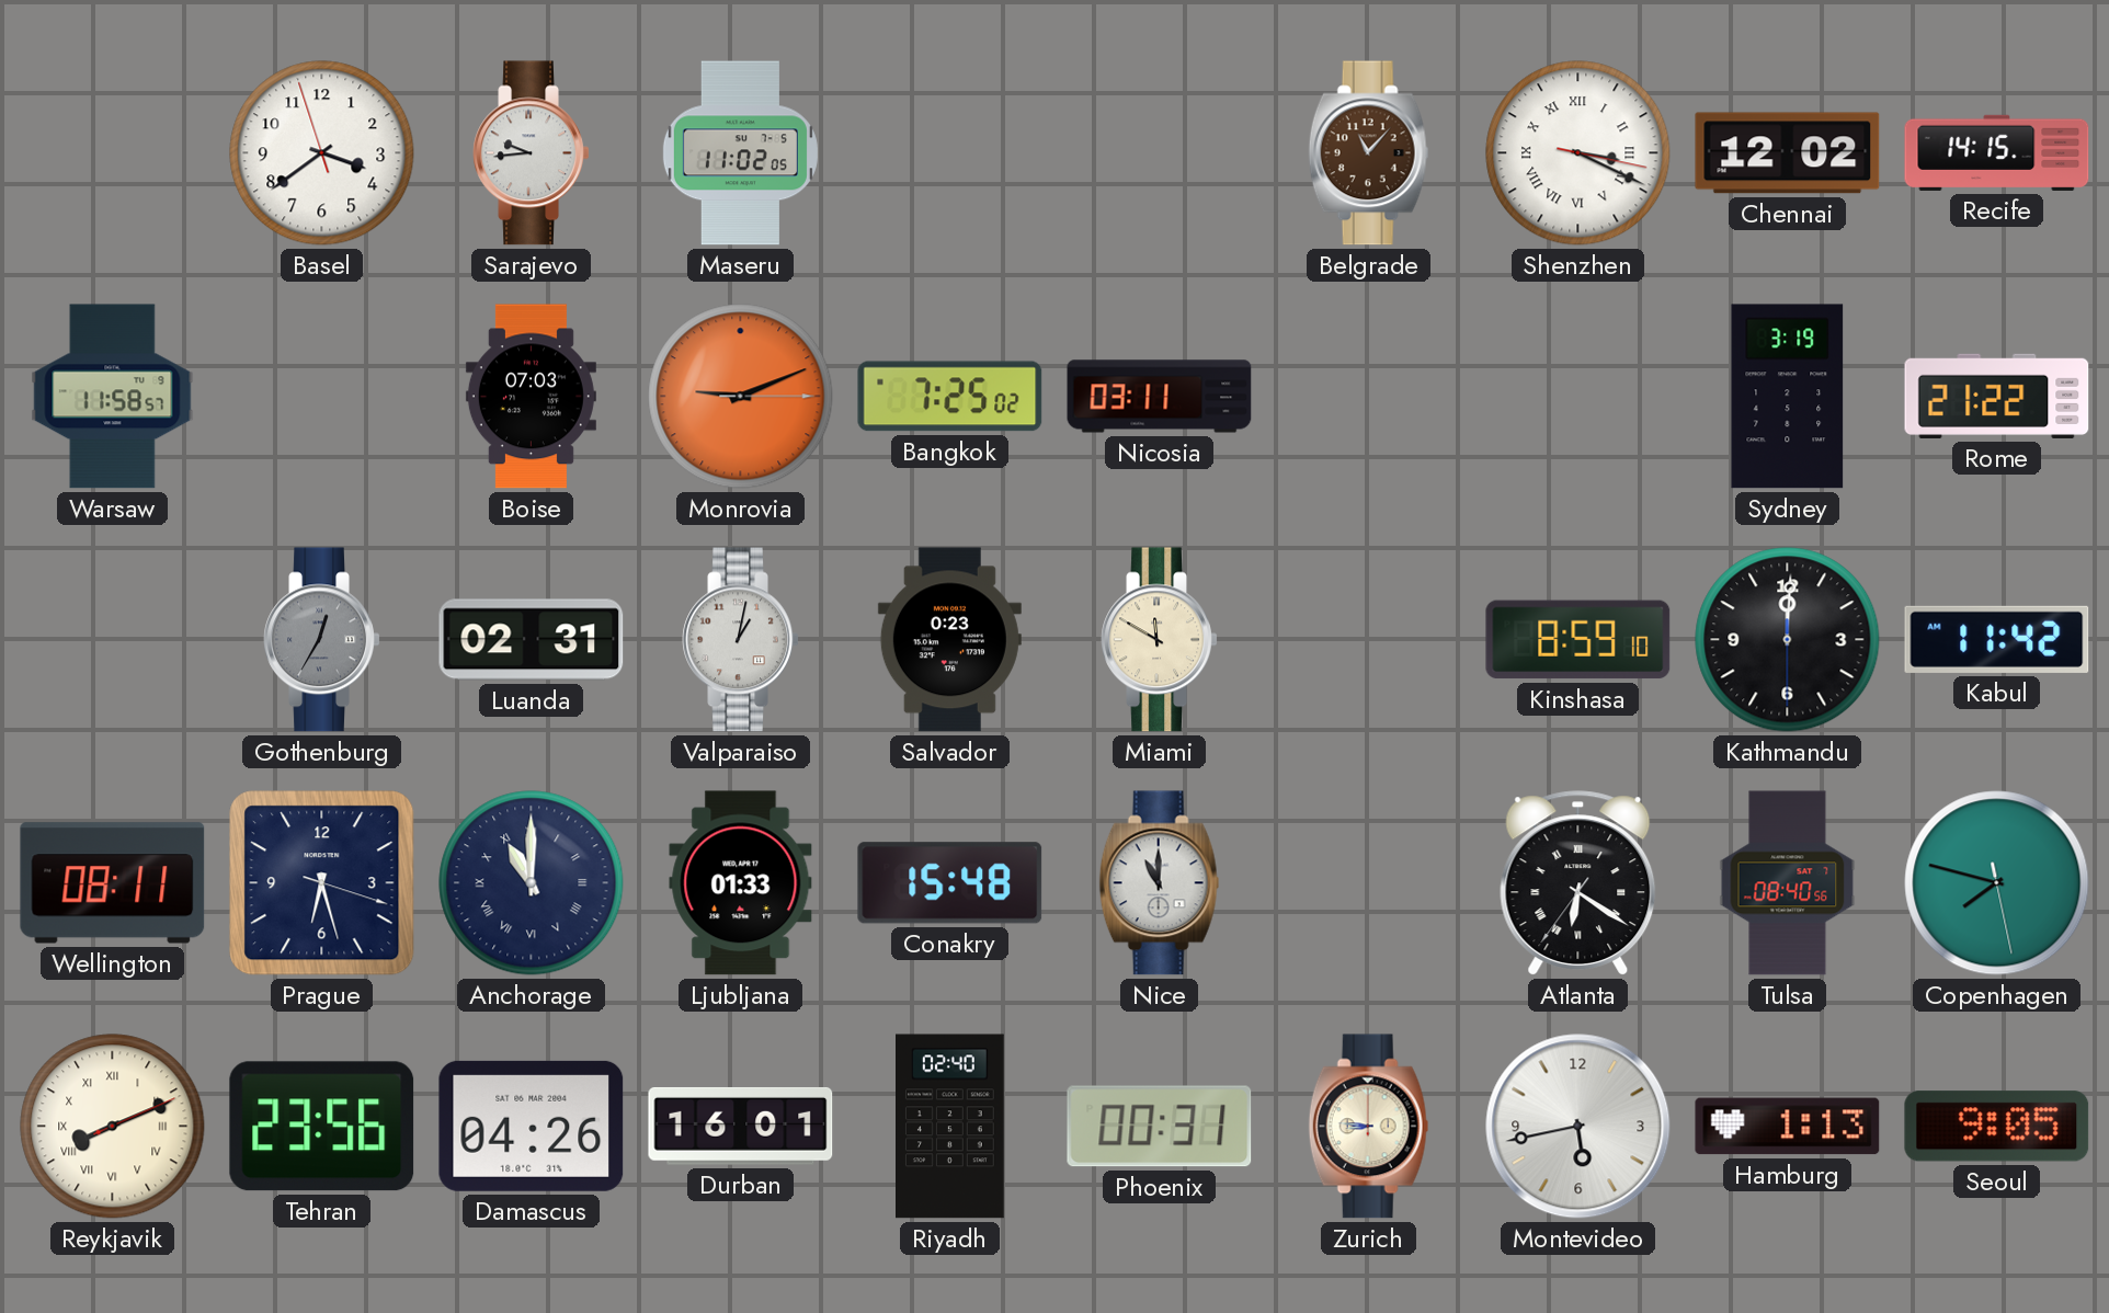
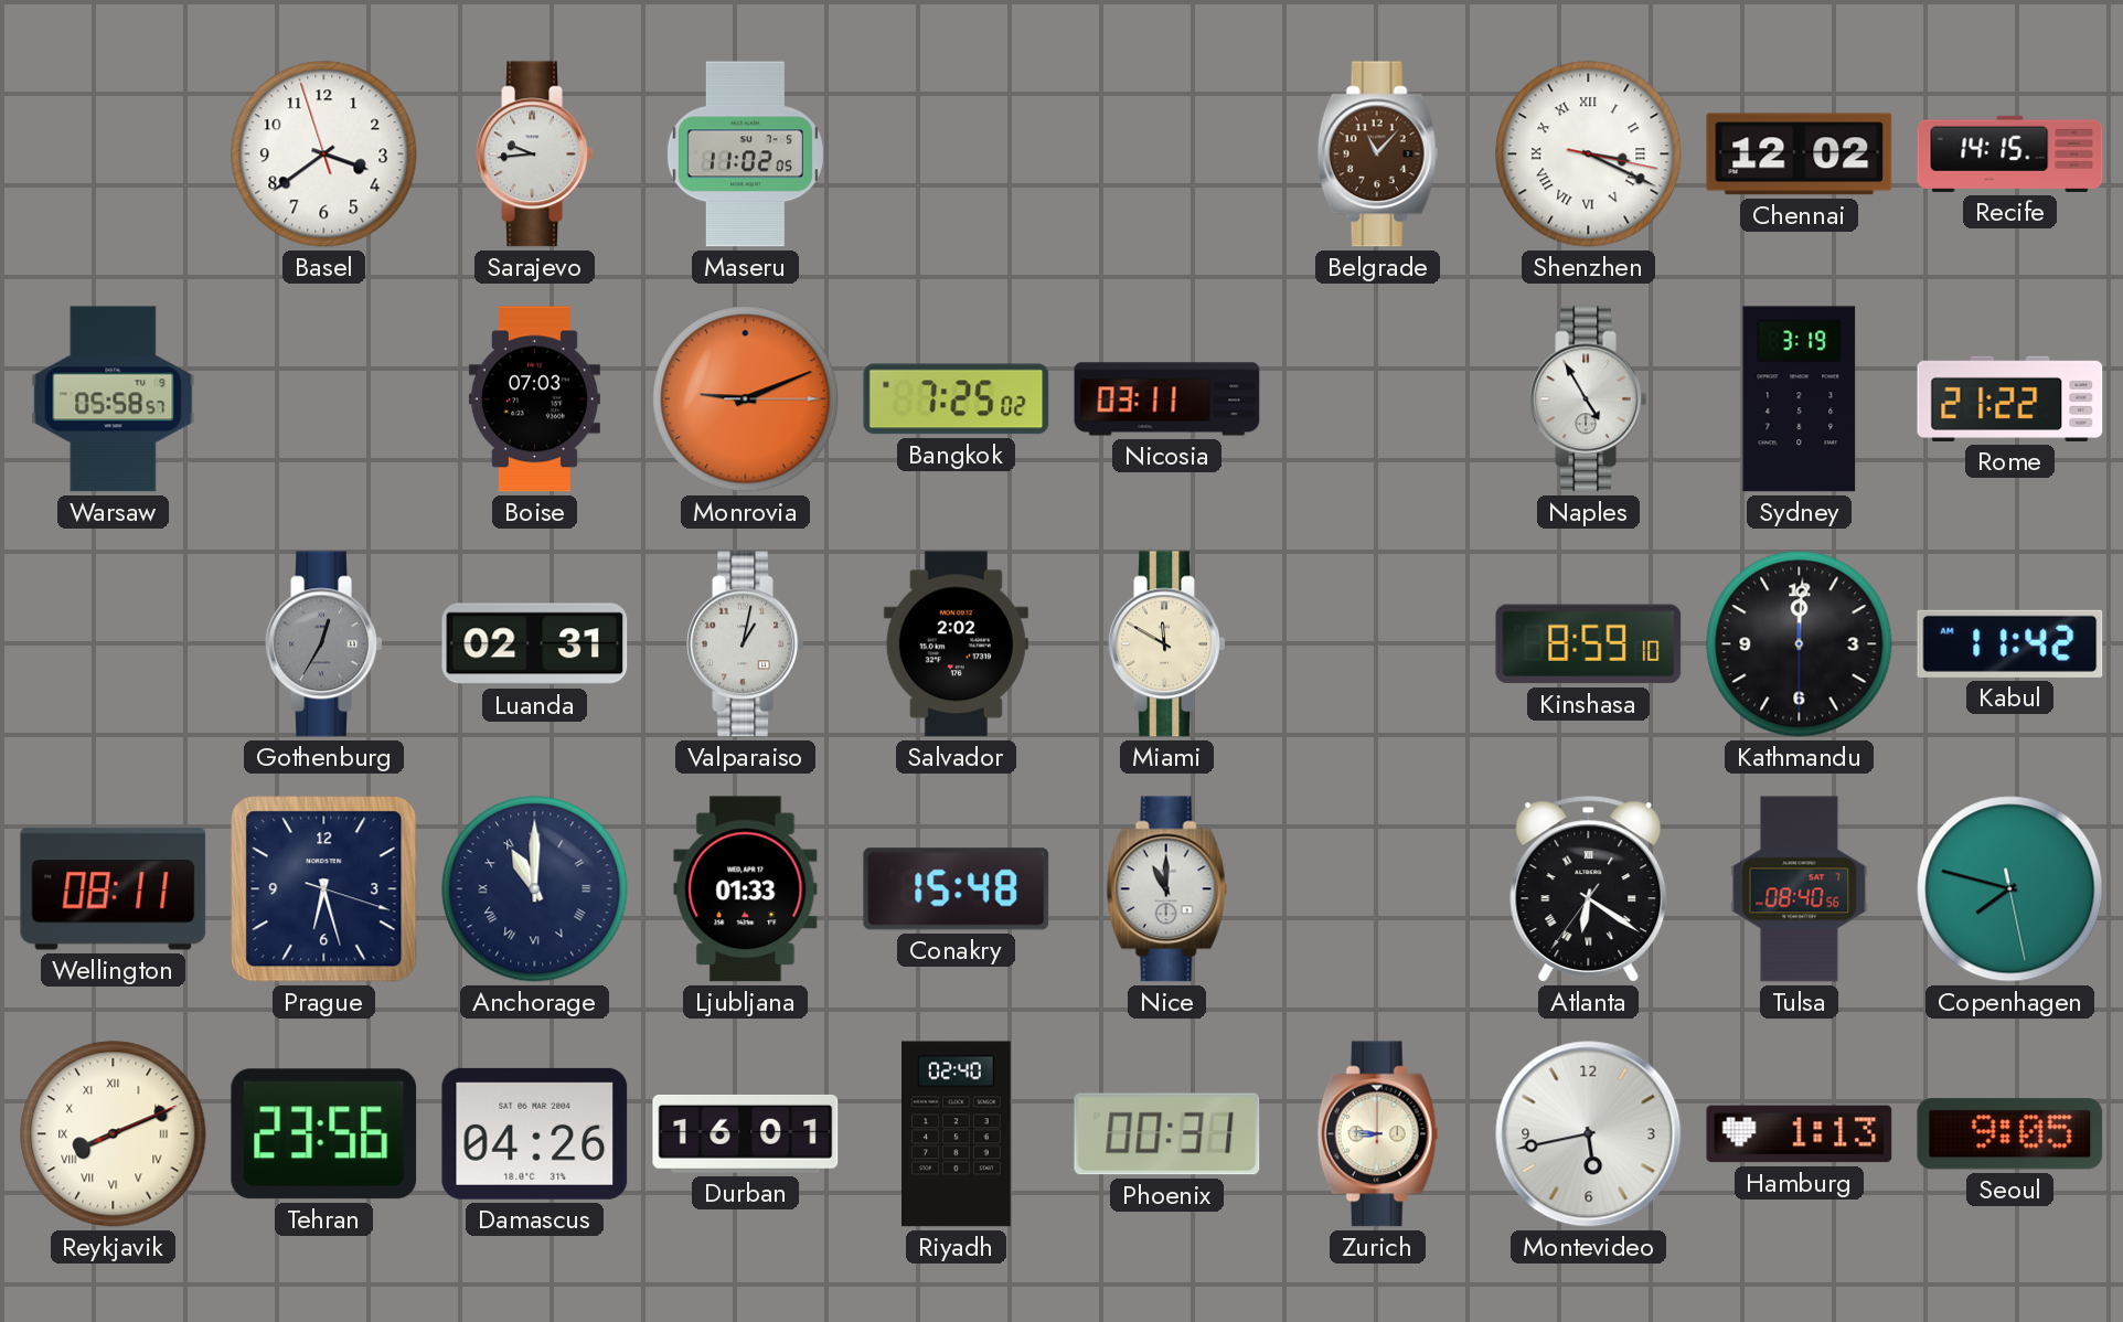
Warsaw: 11:58 -> 05:58 (114, 399)
Naples: none -> 4:55 (1589, 399)
Salvador: 0:23 -> 2:02 (956, 644)
